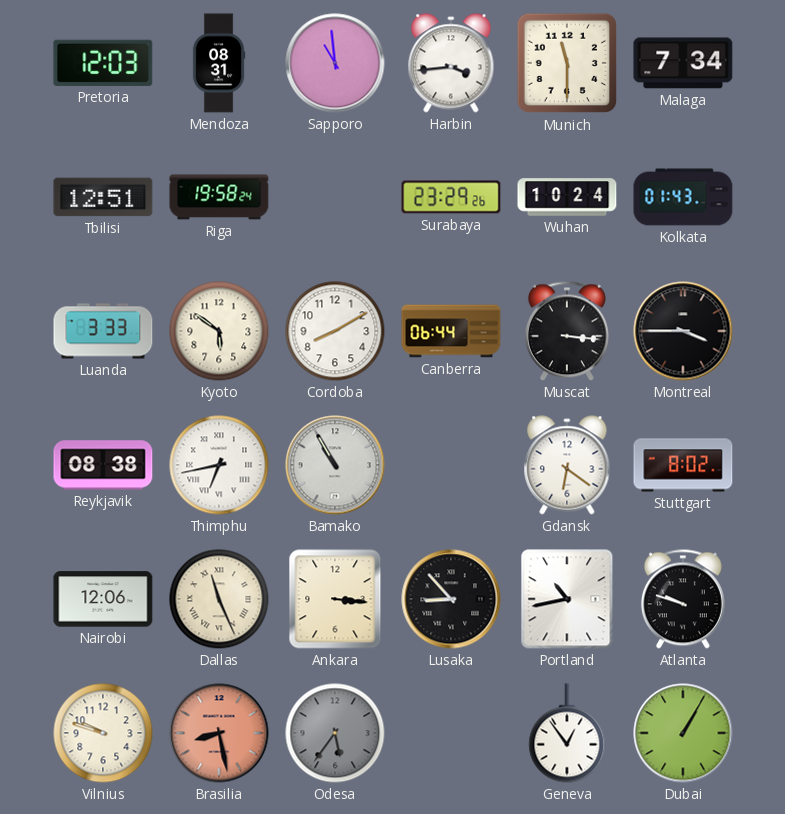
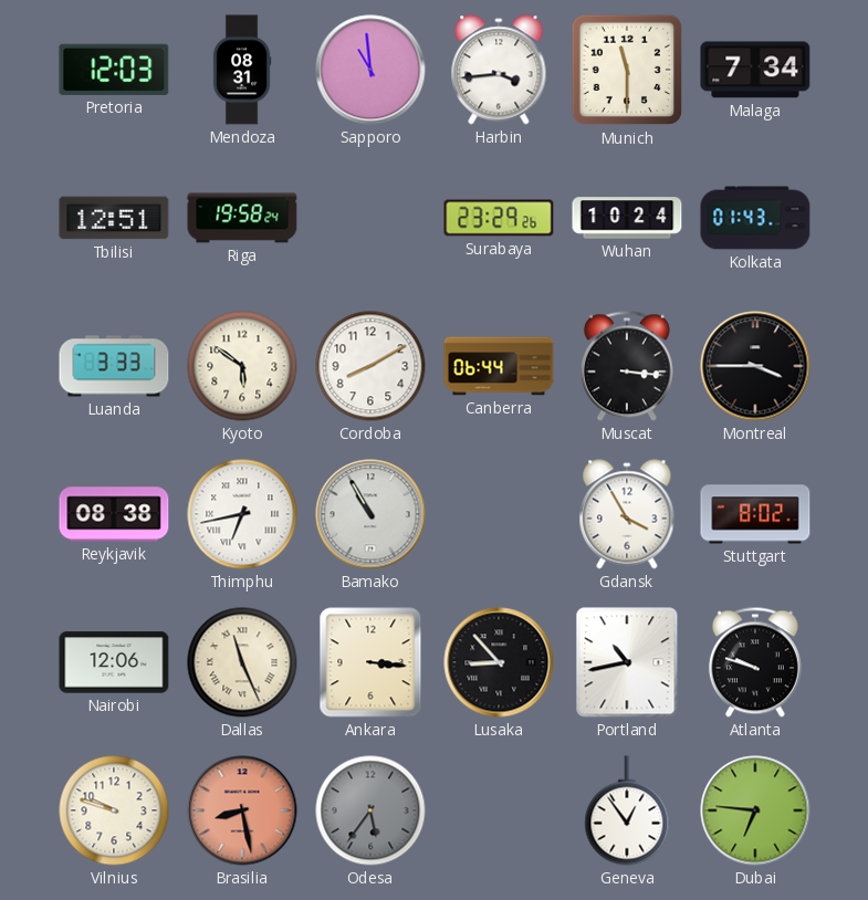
Gdansk: 6:21 -> 3:55 (627, 514)
Dubai: 1:05 -> 6:46 (755, 810)
